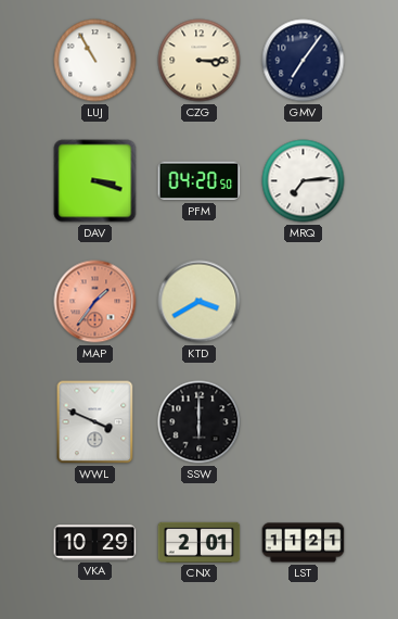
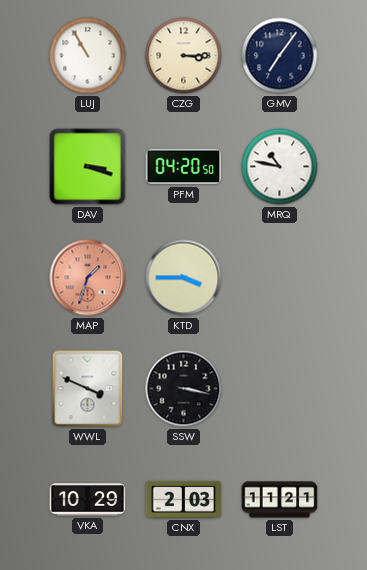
MRQ: 7:14 -> 10:47 (280, 167)
MAP: 1:36 -> 1:33 (88, 278)
KTD: 3:40 -> 3:45 (184, 278)
SSW: 6:00 -> 3:17 (184, 389)
CNX: 2:01 -> 2:03 (184, 499)
